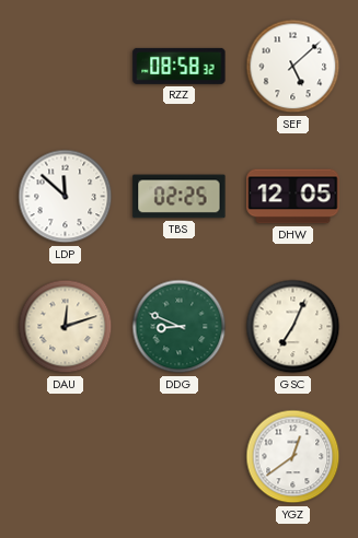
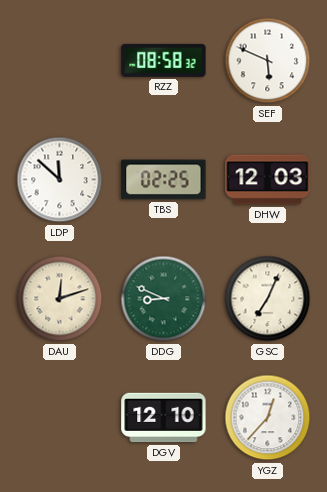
SEF: 5:08 -> 5:49 (268, 61)
DHW: 12:05 -> 12:03 (268, 180)
DGV: none -> 12:10 (164, 418)
YGZ: 12:39 -> 12:37 (268, 418)
